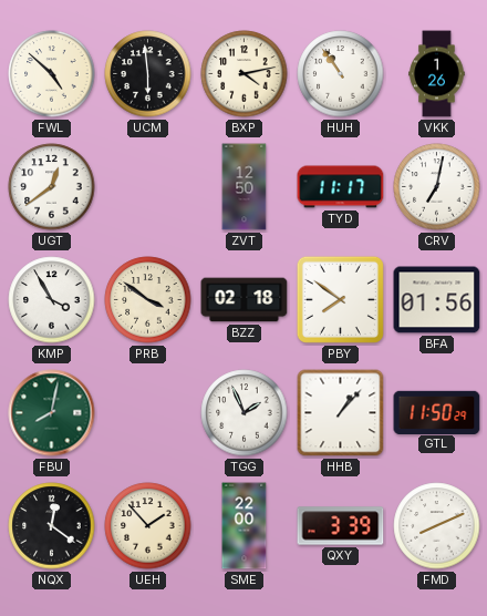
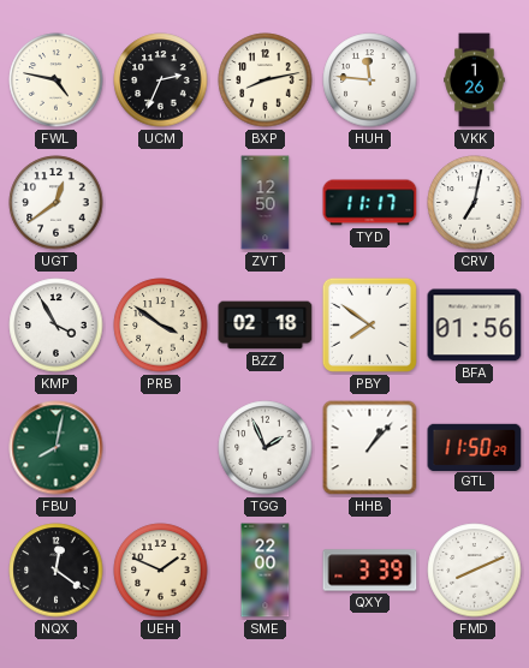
FWL: 4:52 -> 4:47 (57, 80)
UCM: 5:59 -> 2:34 (161, 80)
BXP: 4:13 -> 8:13 (266, 80)
HUH: 10:54 -> 11:46 (370, 80)
UEH: 1:53 -> 1:49 (161, 571)
